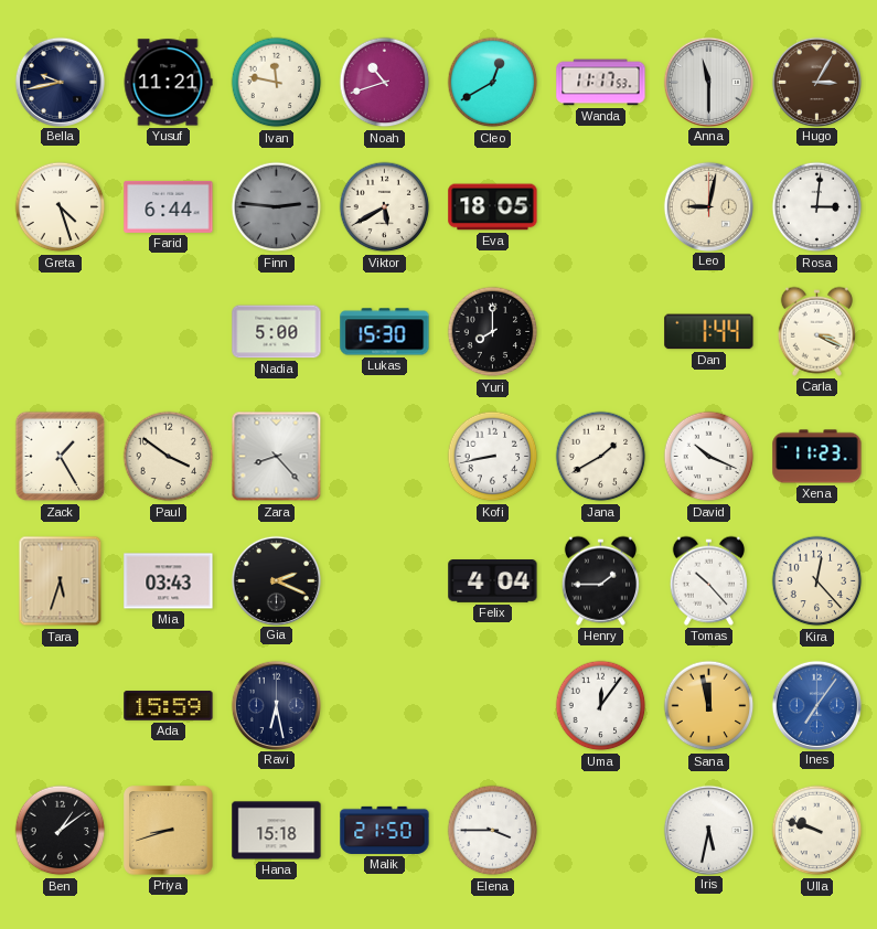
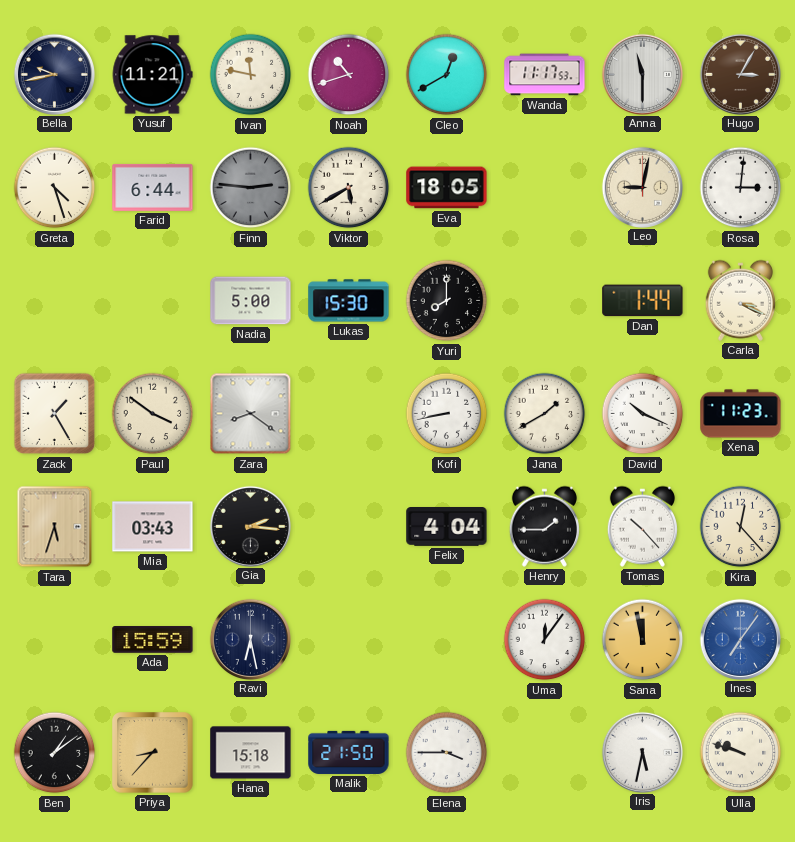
Zara: 8:23 -> 8:21 (251, 414)
Gia: 2:19 -> 2:16 (250, 526)
Priya: 8:42 -> 8:37 (153, 753)
